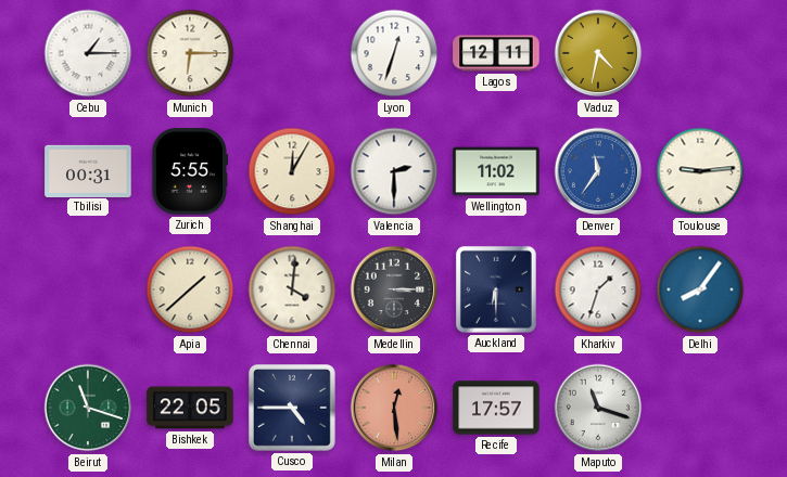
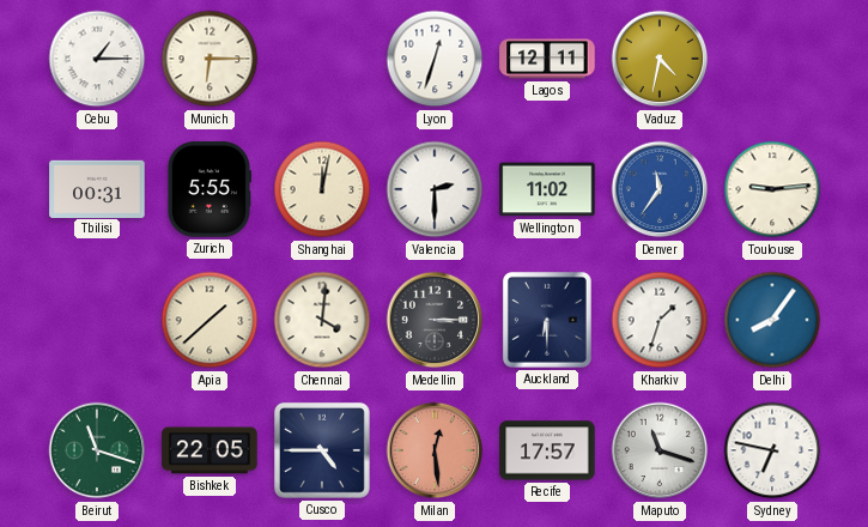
Shanghai: 12:05 -> 12:02 (322, 189)
Sydney: none -> 6:47 (772, 450)
